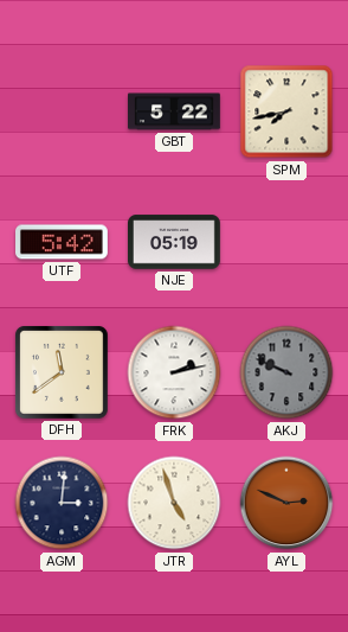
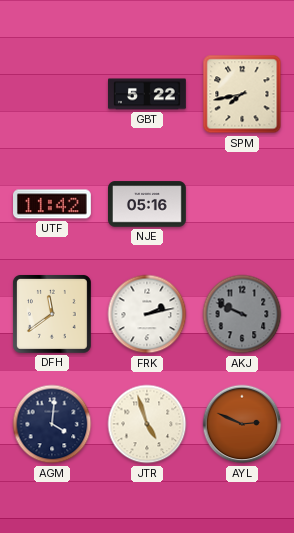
UTF: 5:42 -> 11:42 (53, 204)
NJE: 05:19 -> 05:16 (148, 204)
AGM: 3:01 -> 4:01 (52, 424)
